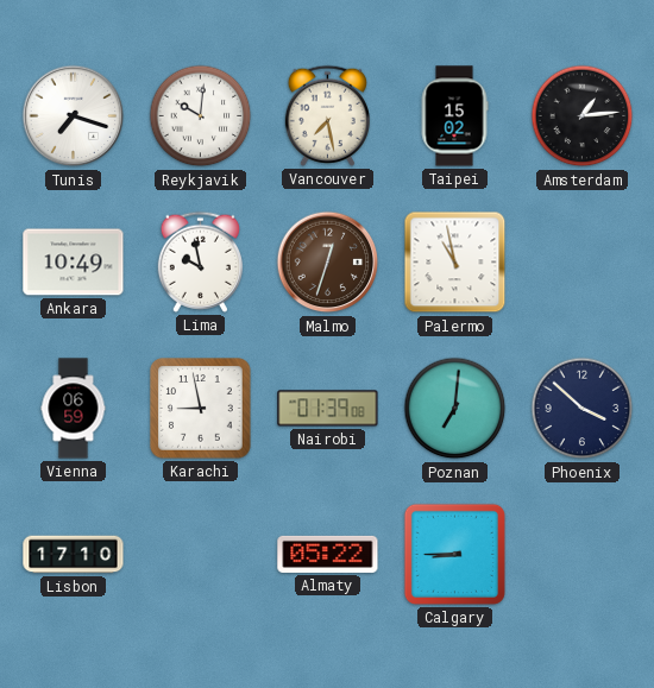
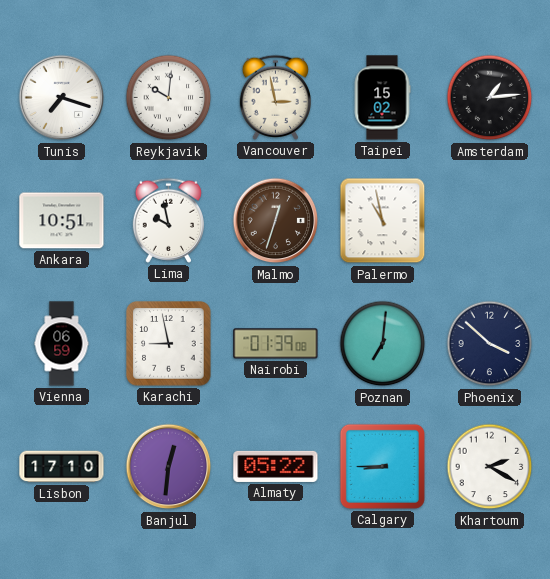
Vancouver: 7:28 -> 2:58 (275, 97)
Ankara: 10:49 -> 10:51 (62, 221)
Banjul: none -> 12:31 (169, 467)
Khartoum: none -> 2:20 (490, 467)
